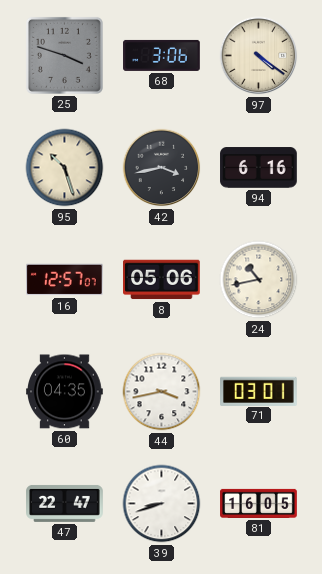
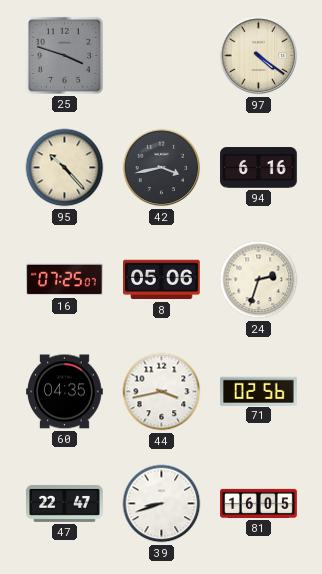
68: 3:06 -> none (162, 55)
95: 10:27 -> 10:23 (65, 168)
16: 12:57 -> 07:25 (65, 280)
24: 10:43 -> 2:33 (259, 280)
71: 03:01 -> 02:56 (259, 391)
